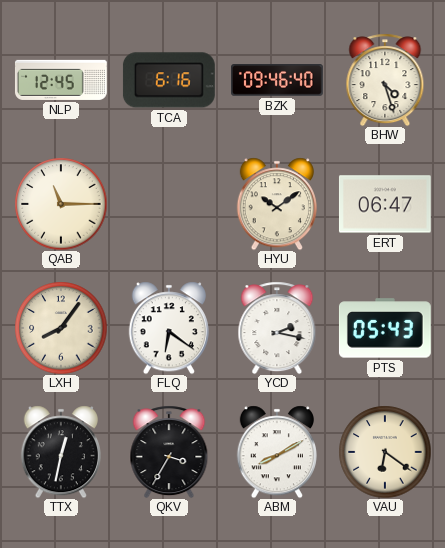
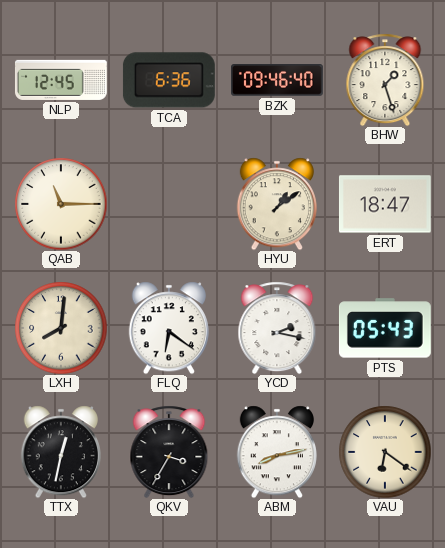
TCA: 6:16 -> 6:36 (169, 80)
BHW: 4:27 -> 1:27 (385, 80)
HYU: 10:09 -> 1:09 (277, 204)
ERT: 06:47 -> 18:47 (385, 204)
LXH: 8:06 -> 8:01 (61, 328)
ABM: 8:10 -> 8:13 (277, 452)
